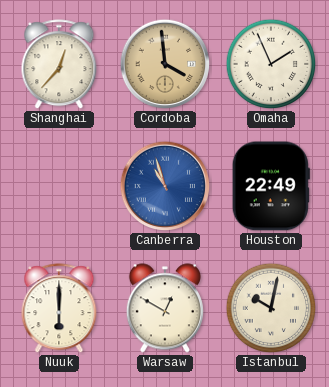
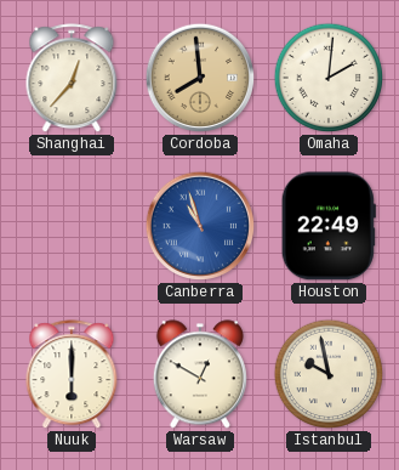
Cordoba: 3:59 -> 7:59 (200, 78)
Omaha: 1:56 -> 2:01 (329, 78)
Istanbul: 10:02 -> 9:58 (329, 374)
